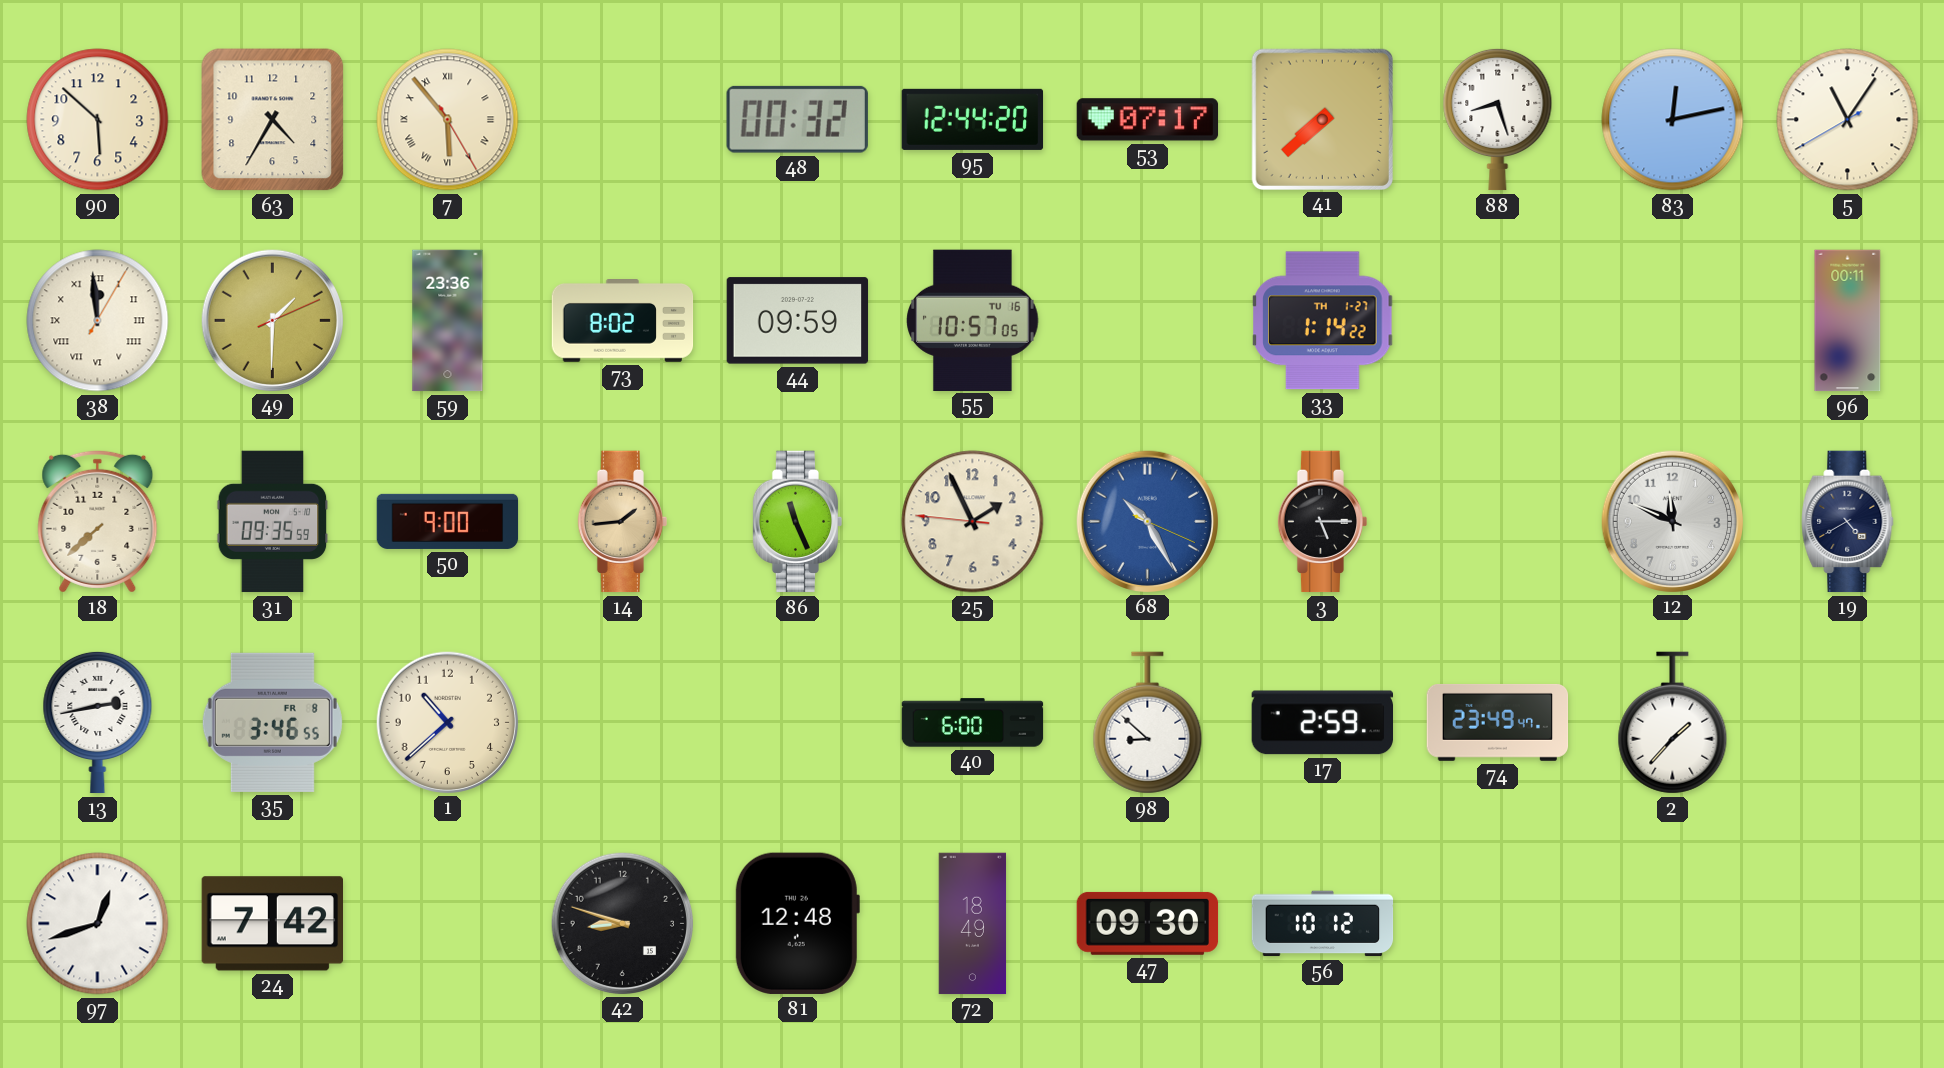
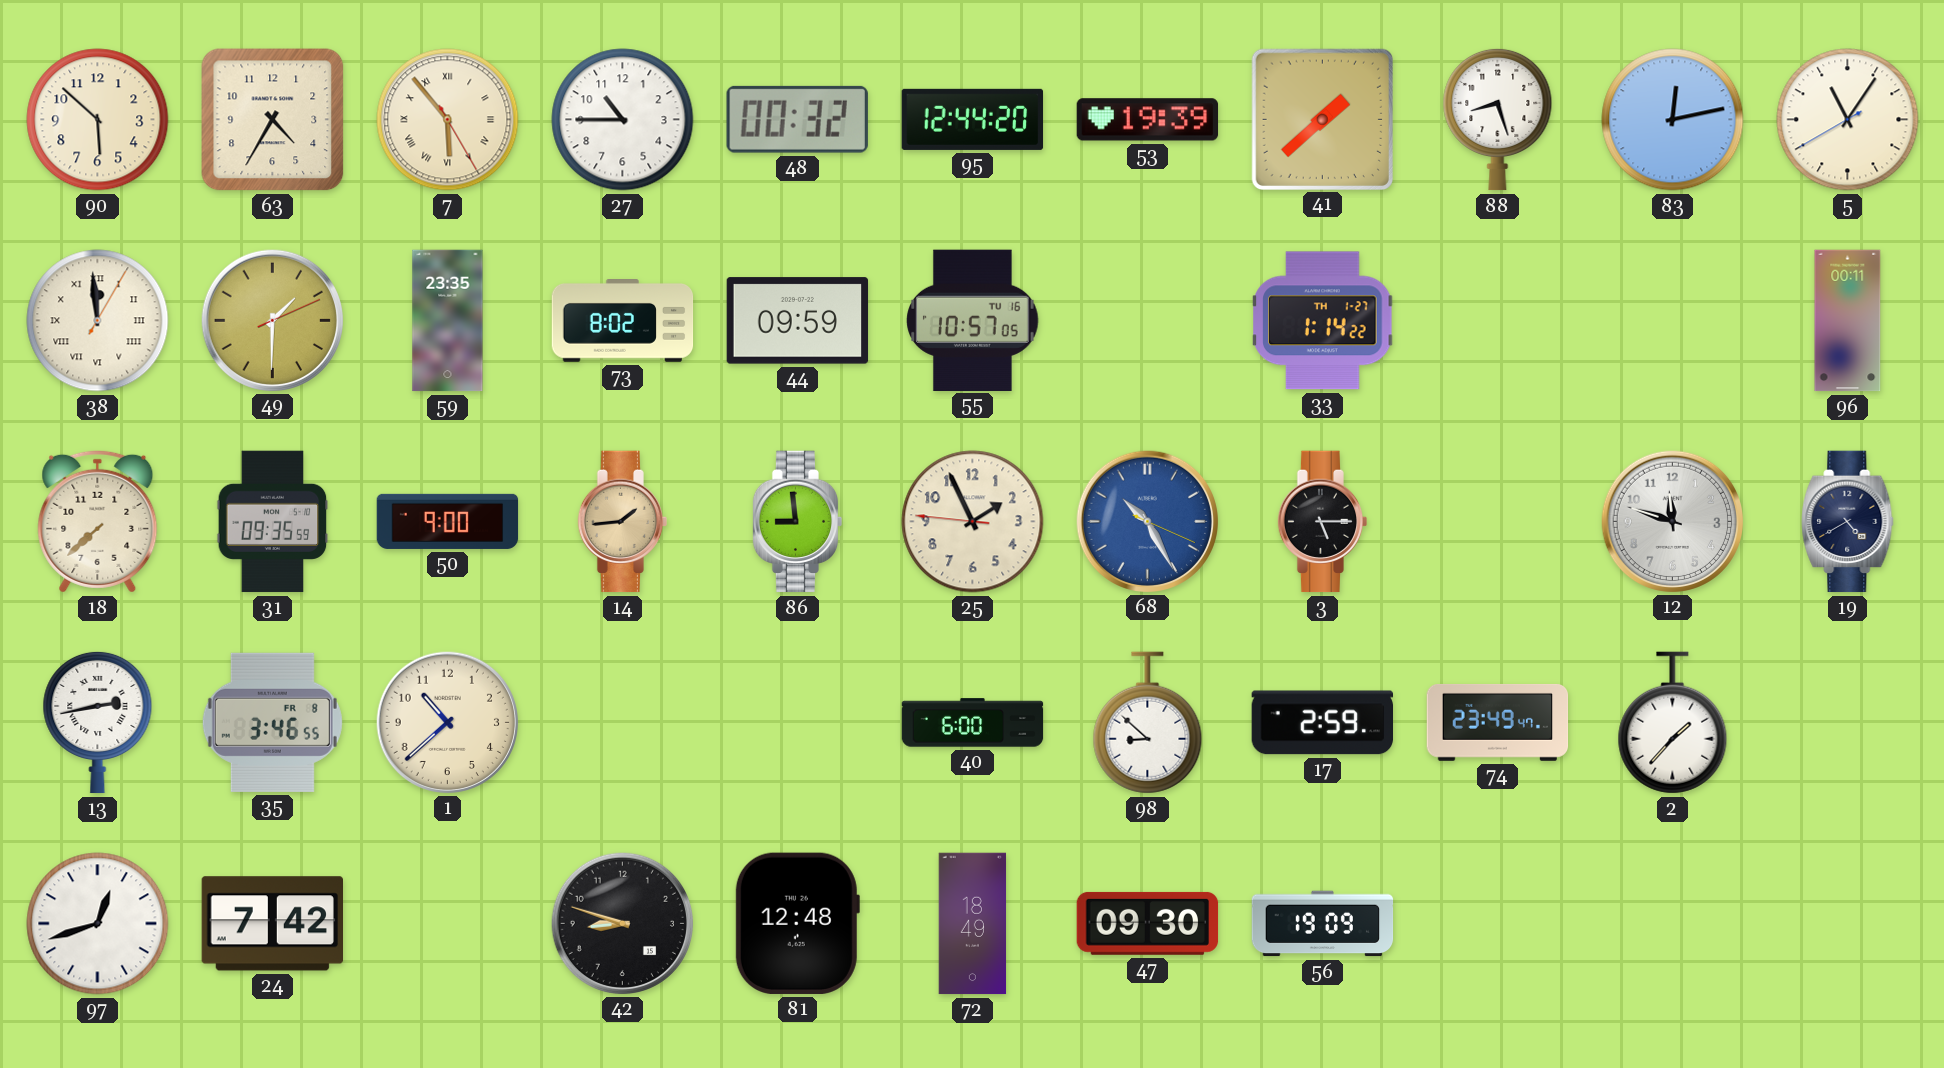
27: none -> 10:45 (623, 120)
53: 07:17 -> 19:39 (1148, 120)
41: 7:38 -> 1:38 (1322, 119)
59: 23:36 -> 23:35 (448, 321)
86: 11:26 -> 8:59 (798, 522)
12: 11:49 -> 11:48 (1672, 521)
56: 10:12 -> 19:09 (1323, 924)
